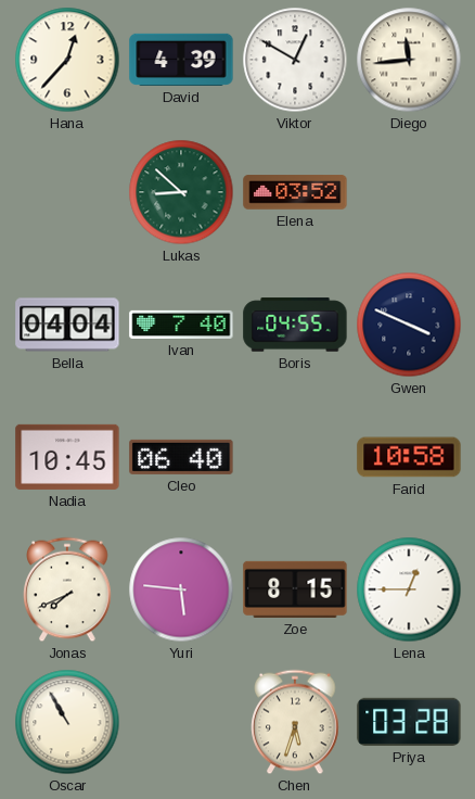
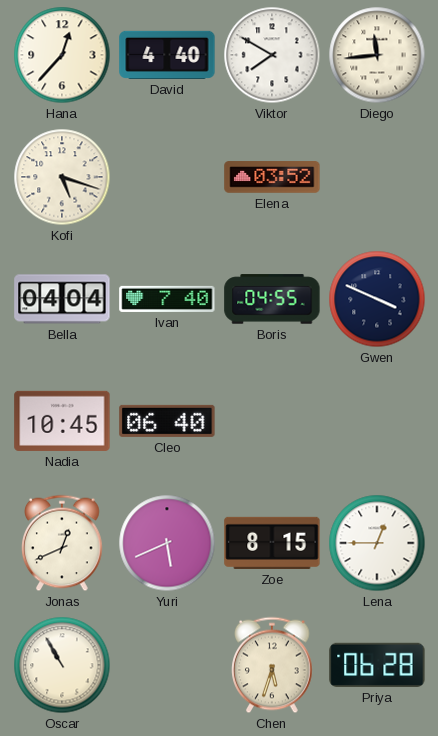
David: 4:39 -> 4:40 (167, 55)
Viktor: 12:50 -> 7:50 (272, 55)
Kofi: none -> 5:18 (62, 177)
Lukas: 8:52 -> none (181, 192)
Farid: 10:58 -> none (409, 457)
Jonas: 7:41 -> 12:41 (62, 543)
Yuri: 5:46 -> 5:41 (167, 543)
Priya: 03:28 -> 06:28 (377, 665)
